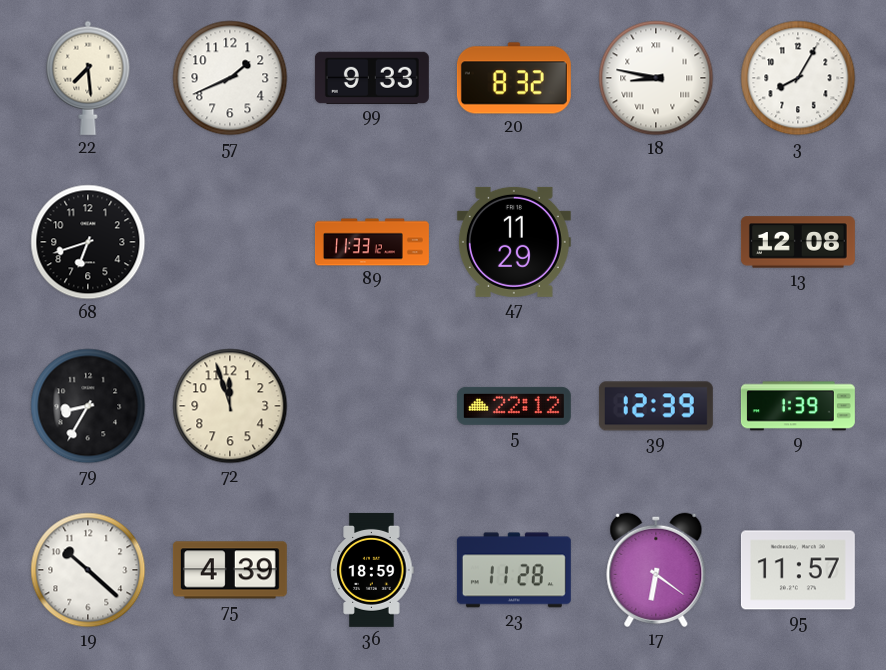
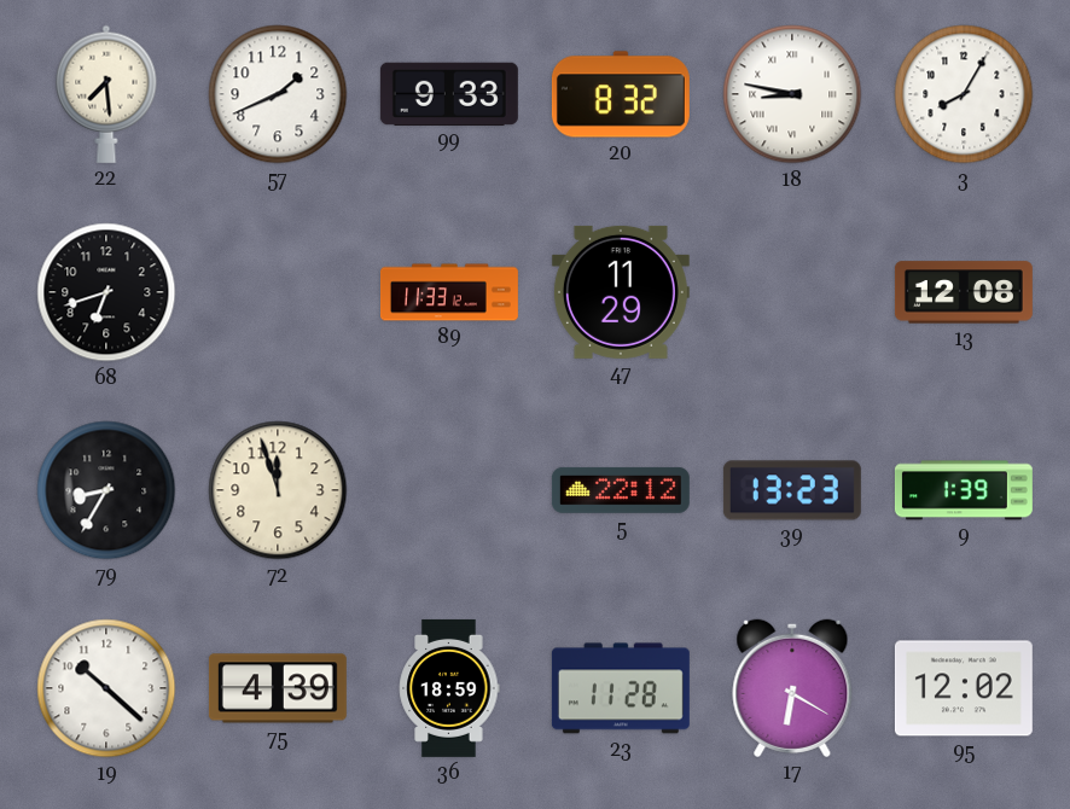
39: 12:39 -> 13:23 (792, 490)
17: 6:21 -> 6:20 (792, 688)
95: 11:57 -> 12:02 (964, 688)
